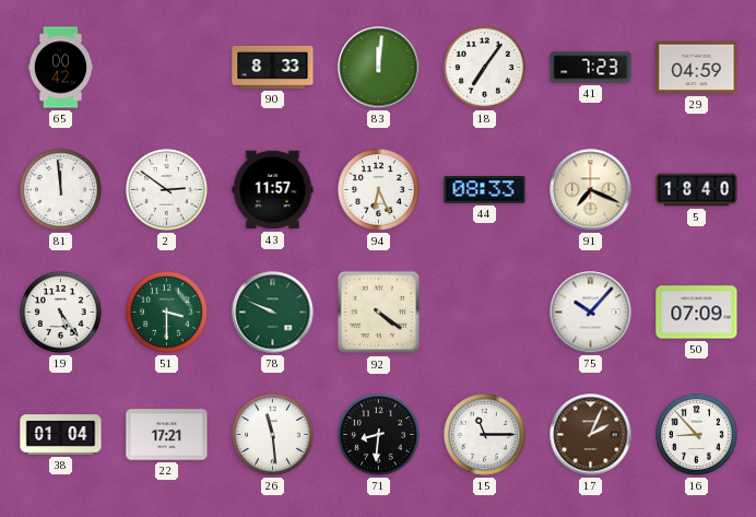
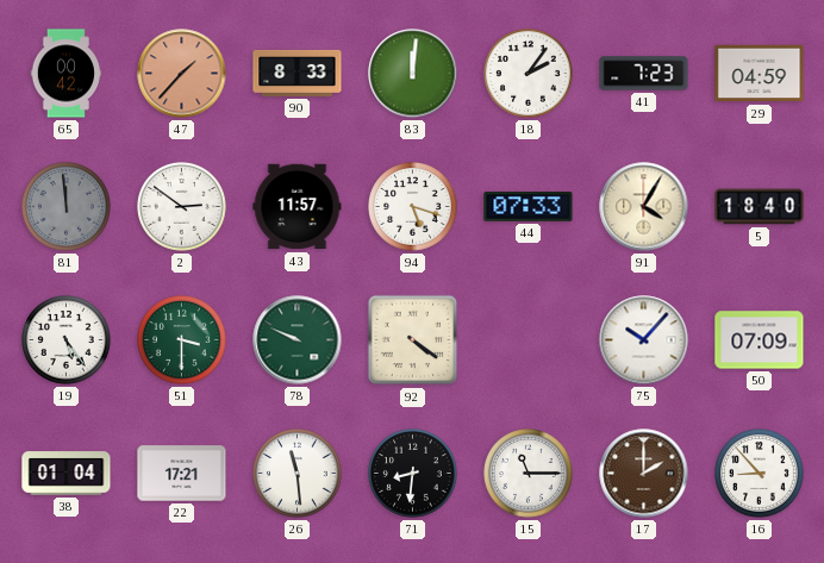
47: none -> 1:37 (182, 74)
18: 7:06 -> 2:06 (529, 74)
81 dial: white -> grey (67, 207)
94: 6:26 -> 5:18 (413, 207)
44: 08:33 -> 07:33 (529, 207)
91: 7:19 -> 4:05 (644, 207)
17: 2:04 -> 2:00 (644, 474)
